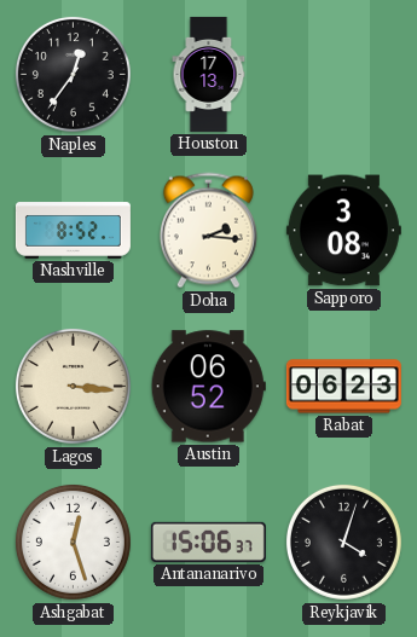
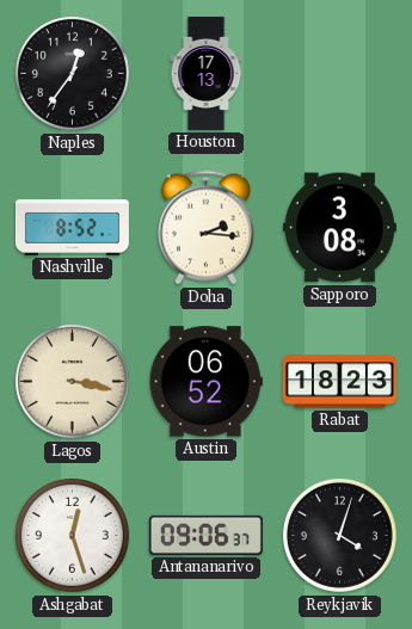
Lagos: 3:16 -> 3:17 (72, 381)
Rabat: 06:23 -> 18:23 (339, 382)
Antananarivo: 15:06 -> 09:06 (205, 535)
